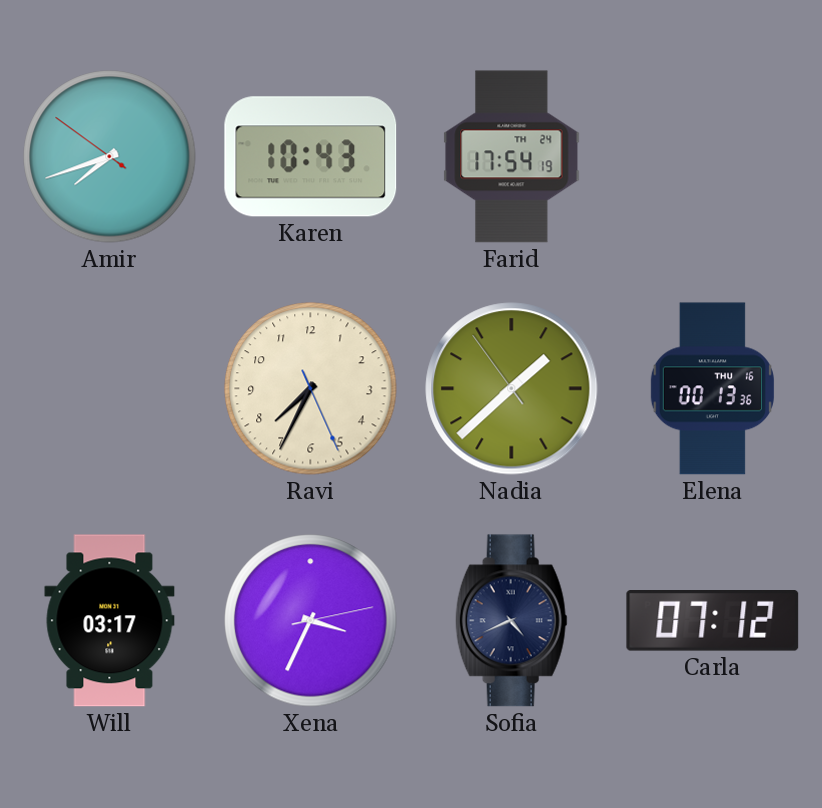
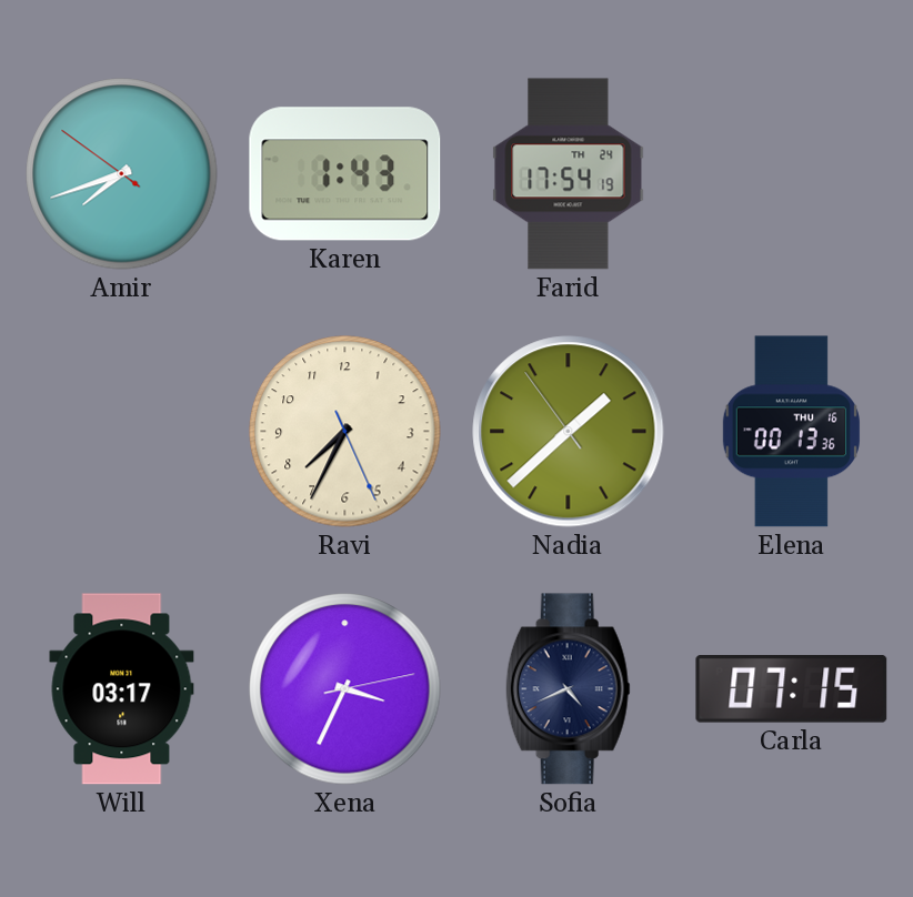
Karen: 10:43 -> 1:43 (345, 174)
Carla: 07:12 -> 07:15 (792, 689)
